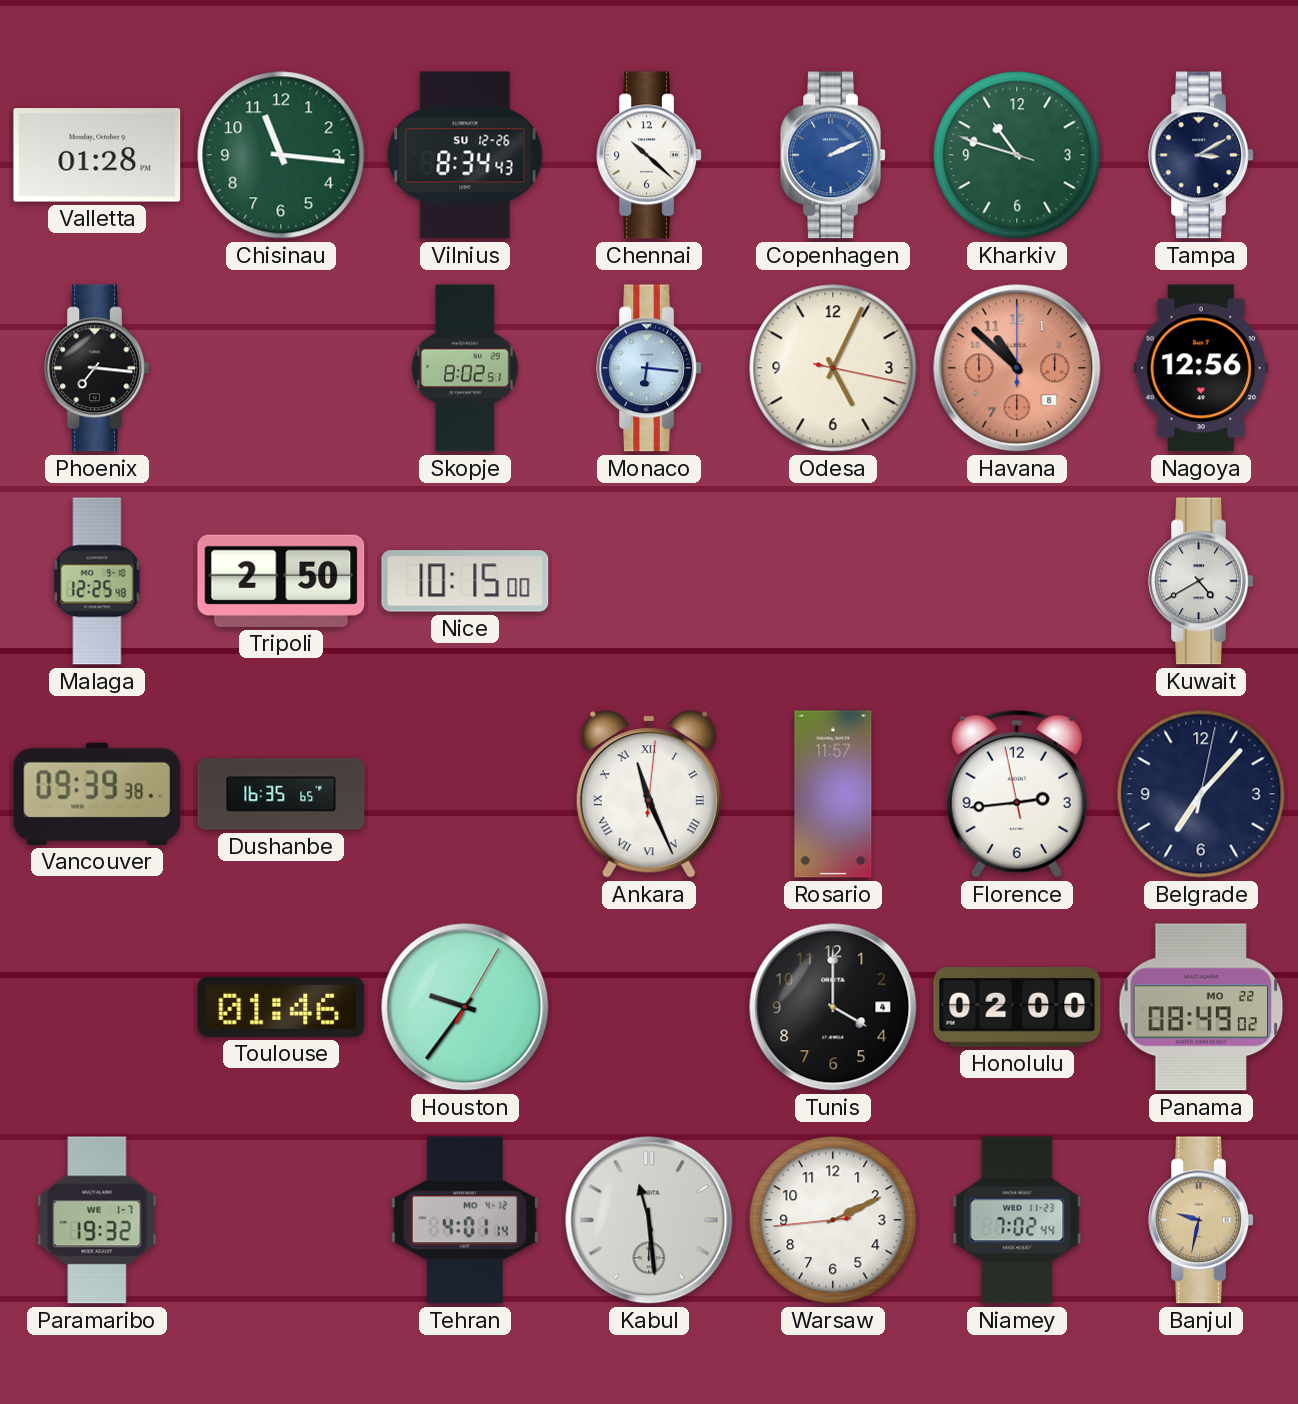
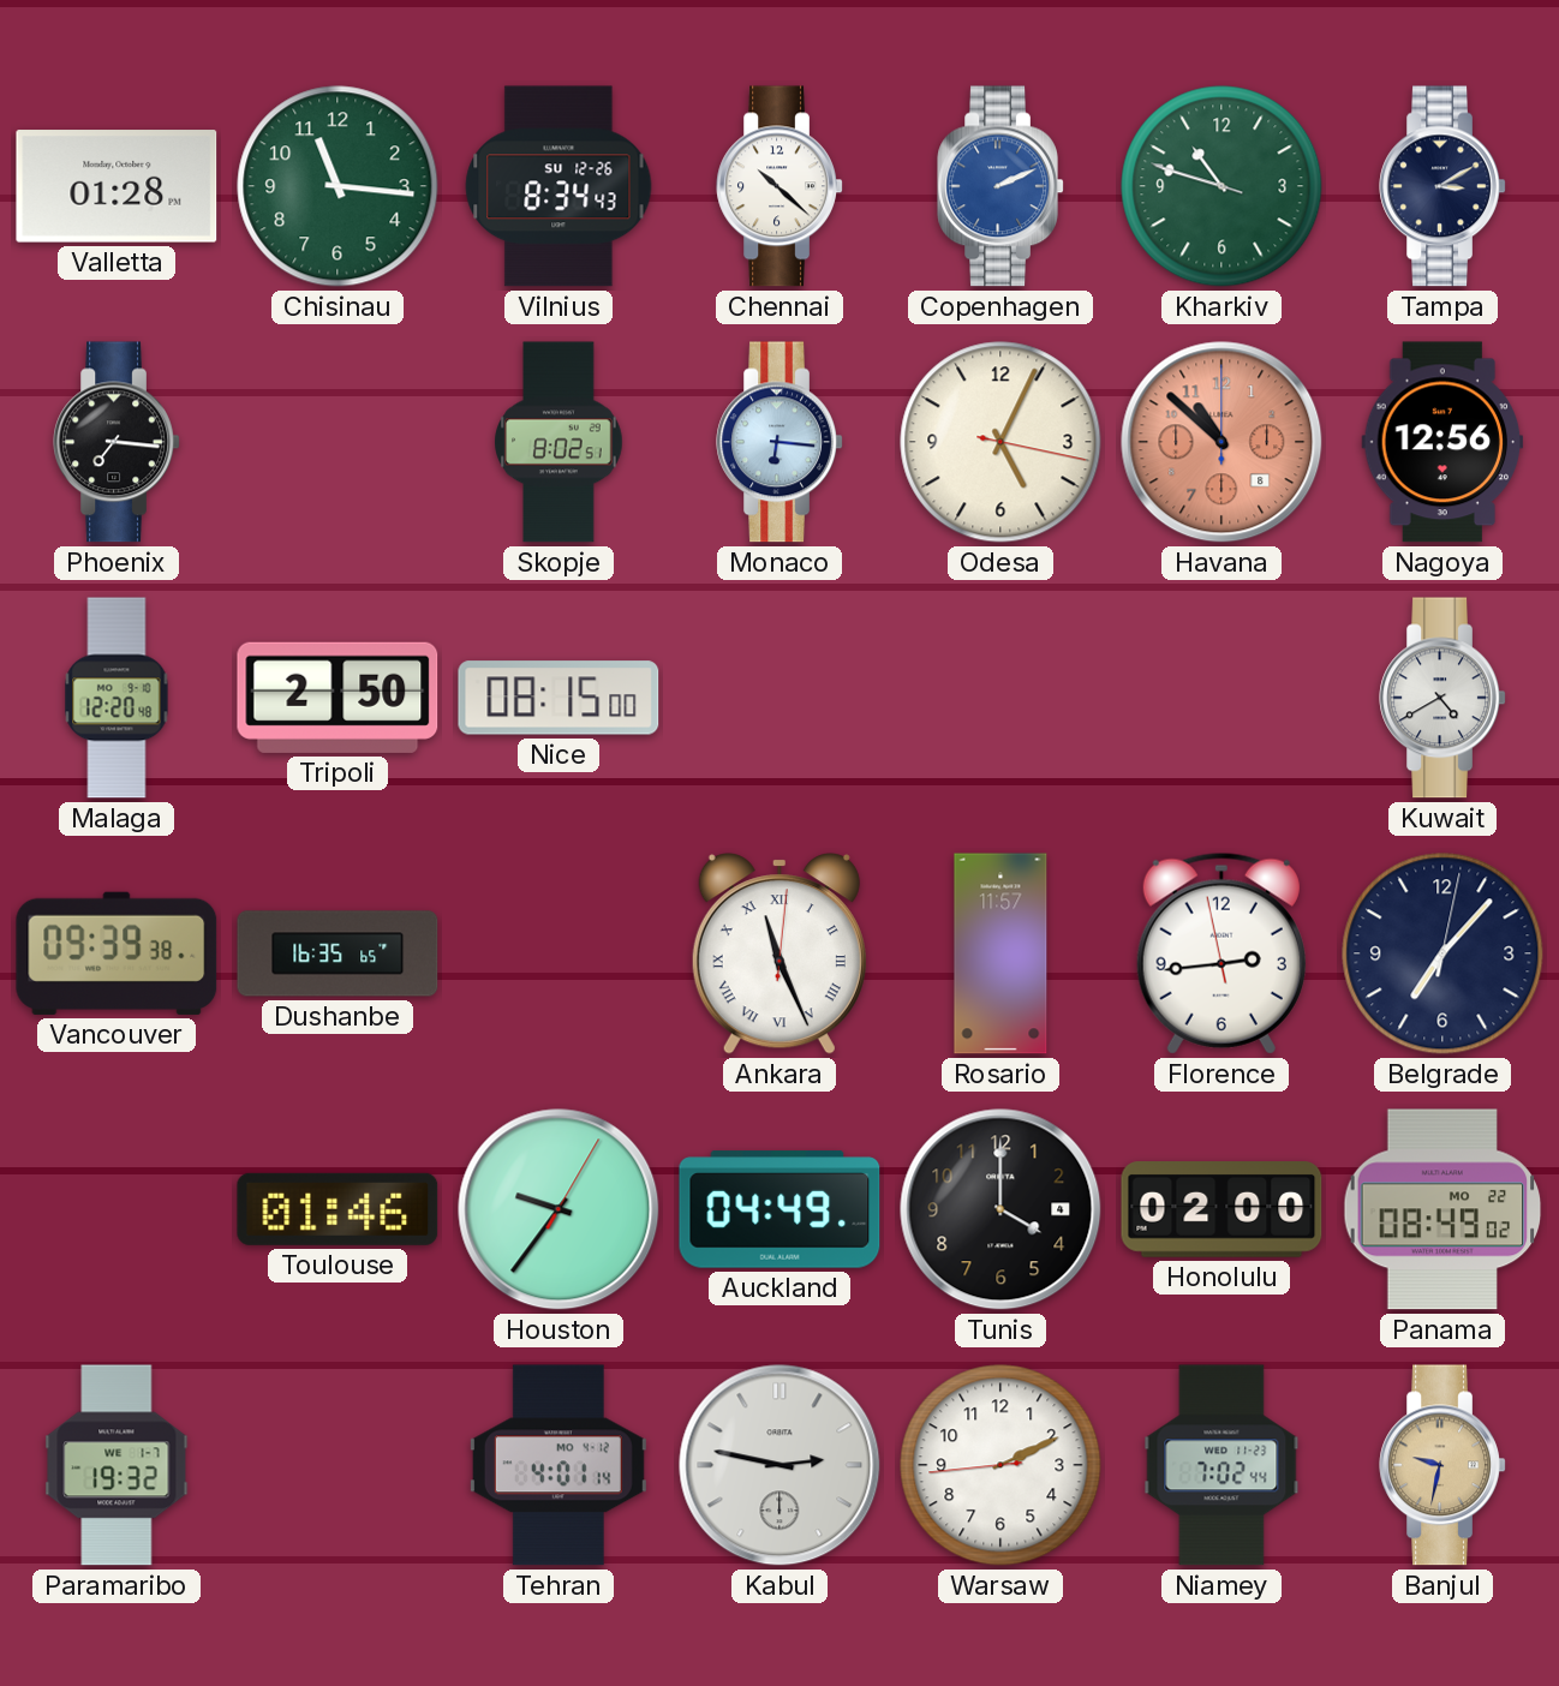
Malaga: 12:25 -> 12:20 (117, 698)
Nice: 10:15 -> 08:15 (559, 698)
Auckland: none -> 04:49 (779, 1209)
Kabul: 11:29 -> 2:47 (779, 1465)
